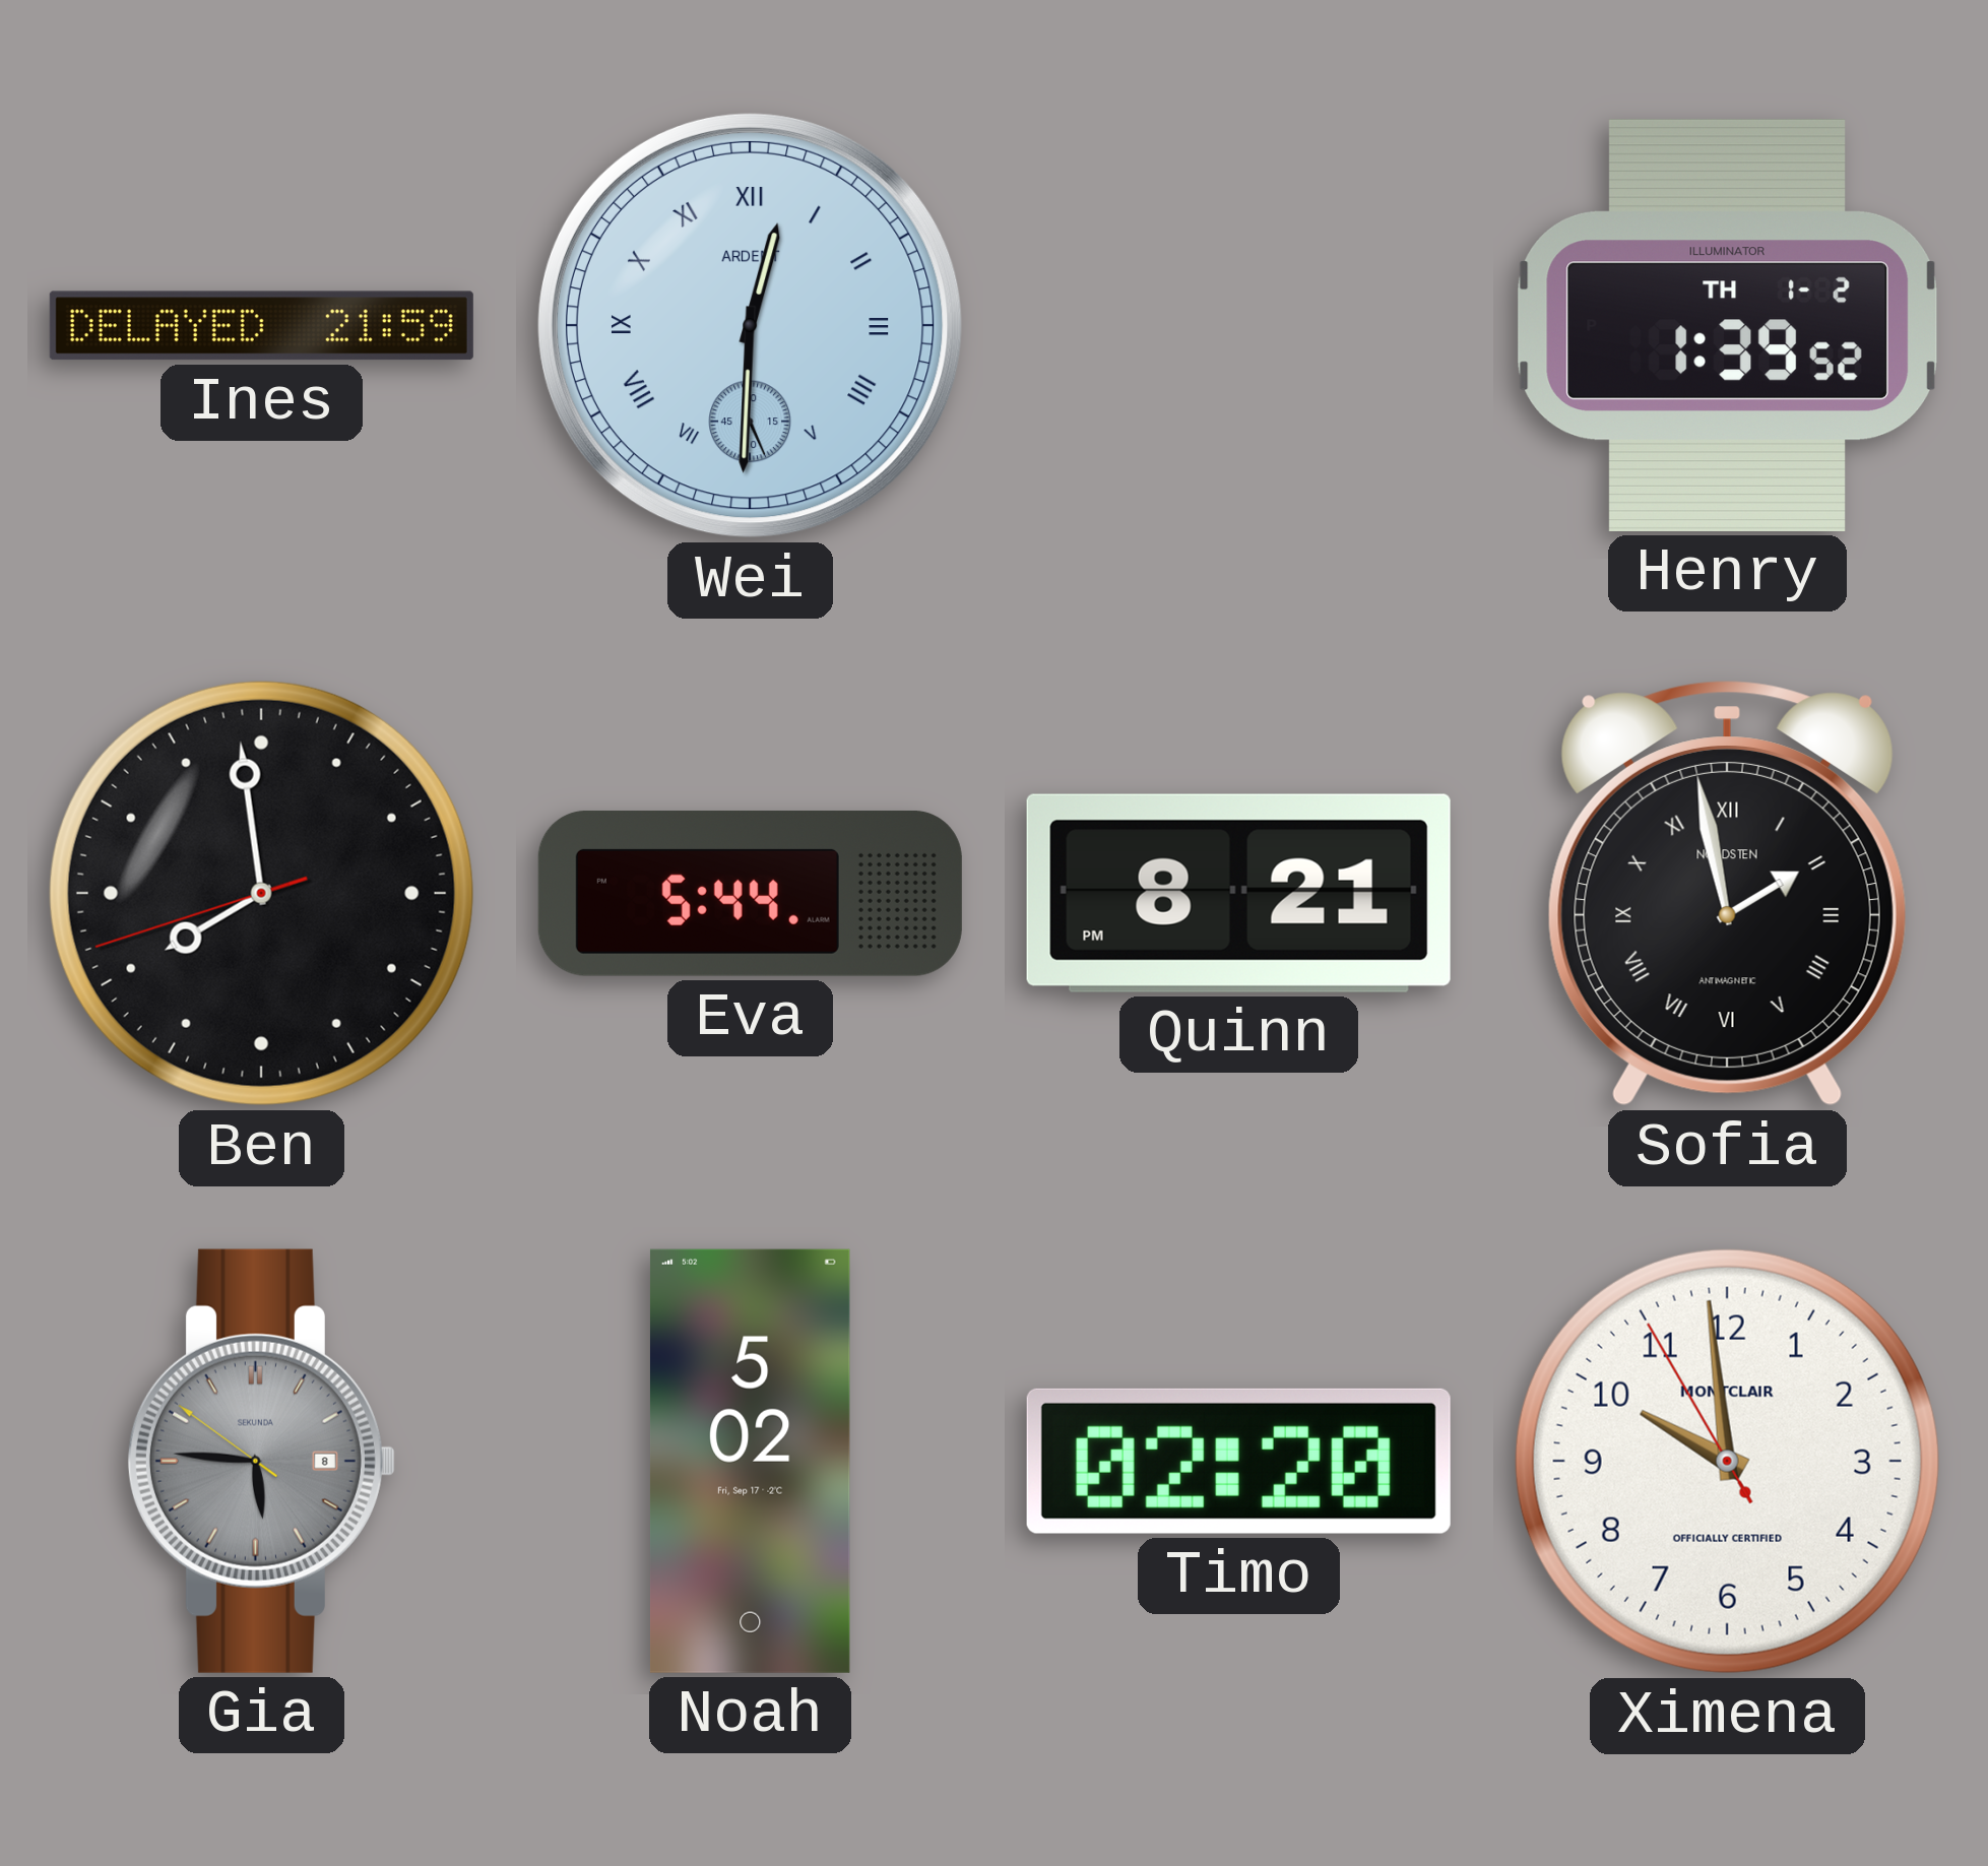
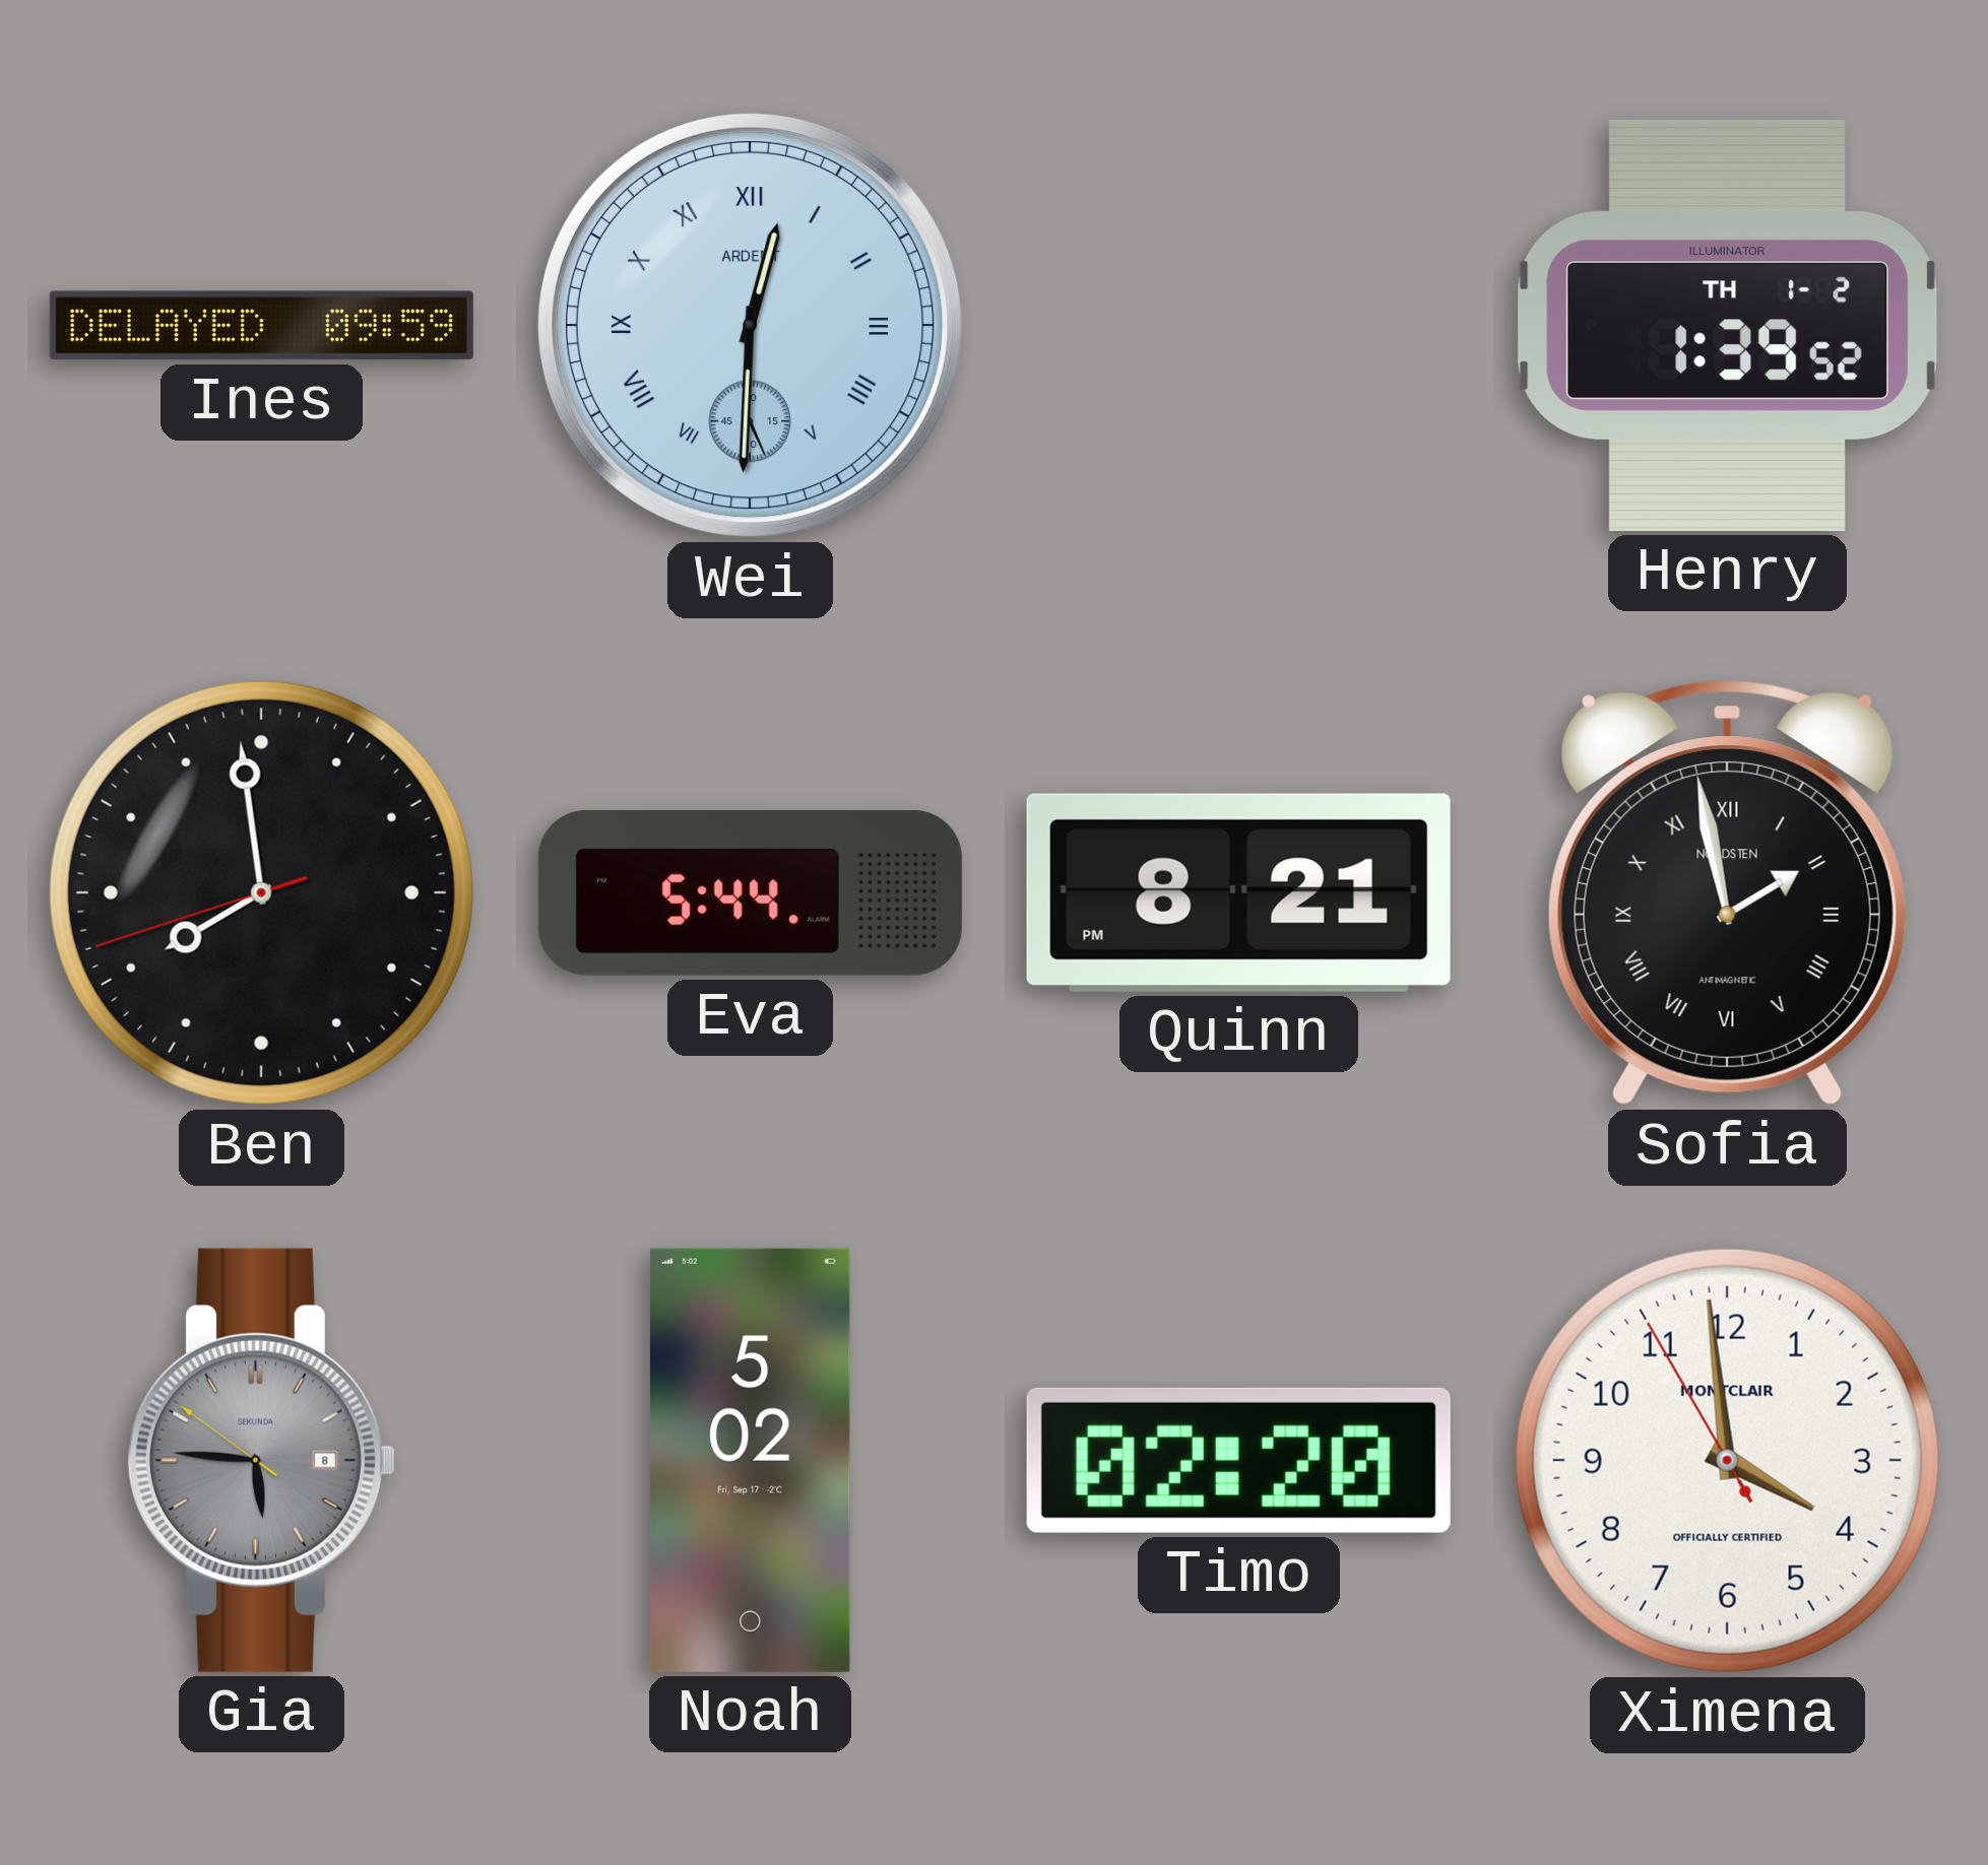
Ines: 21:59 -> 09:59 (261, 326)
Ximena: 9:58 -> 3:58 (1727, 1460)
